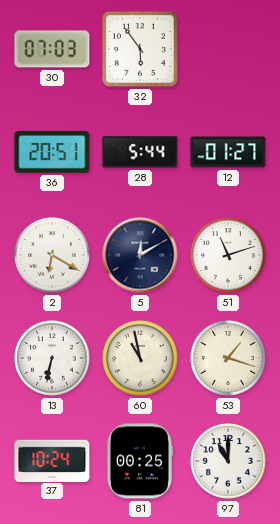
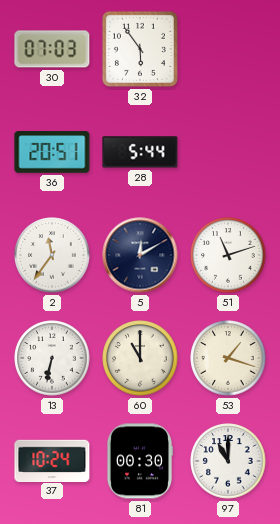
12: 01:27 -> none (228, 152)
2: 6:20 -> 11:36 (52, 255)
60: 10:58 -> 11:00 (140, 358)
81: 00:25 -> 00:30 (139, 461)
